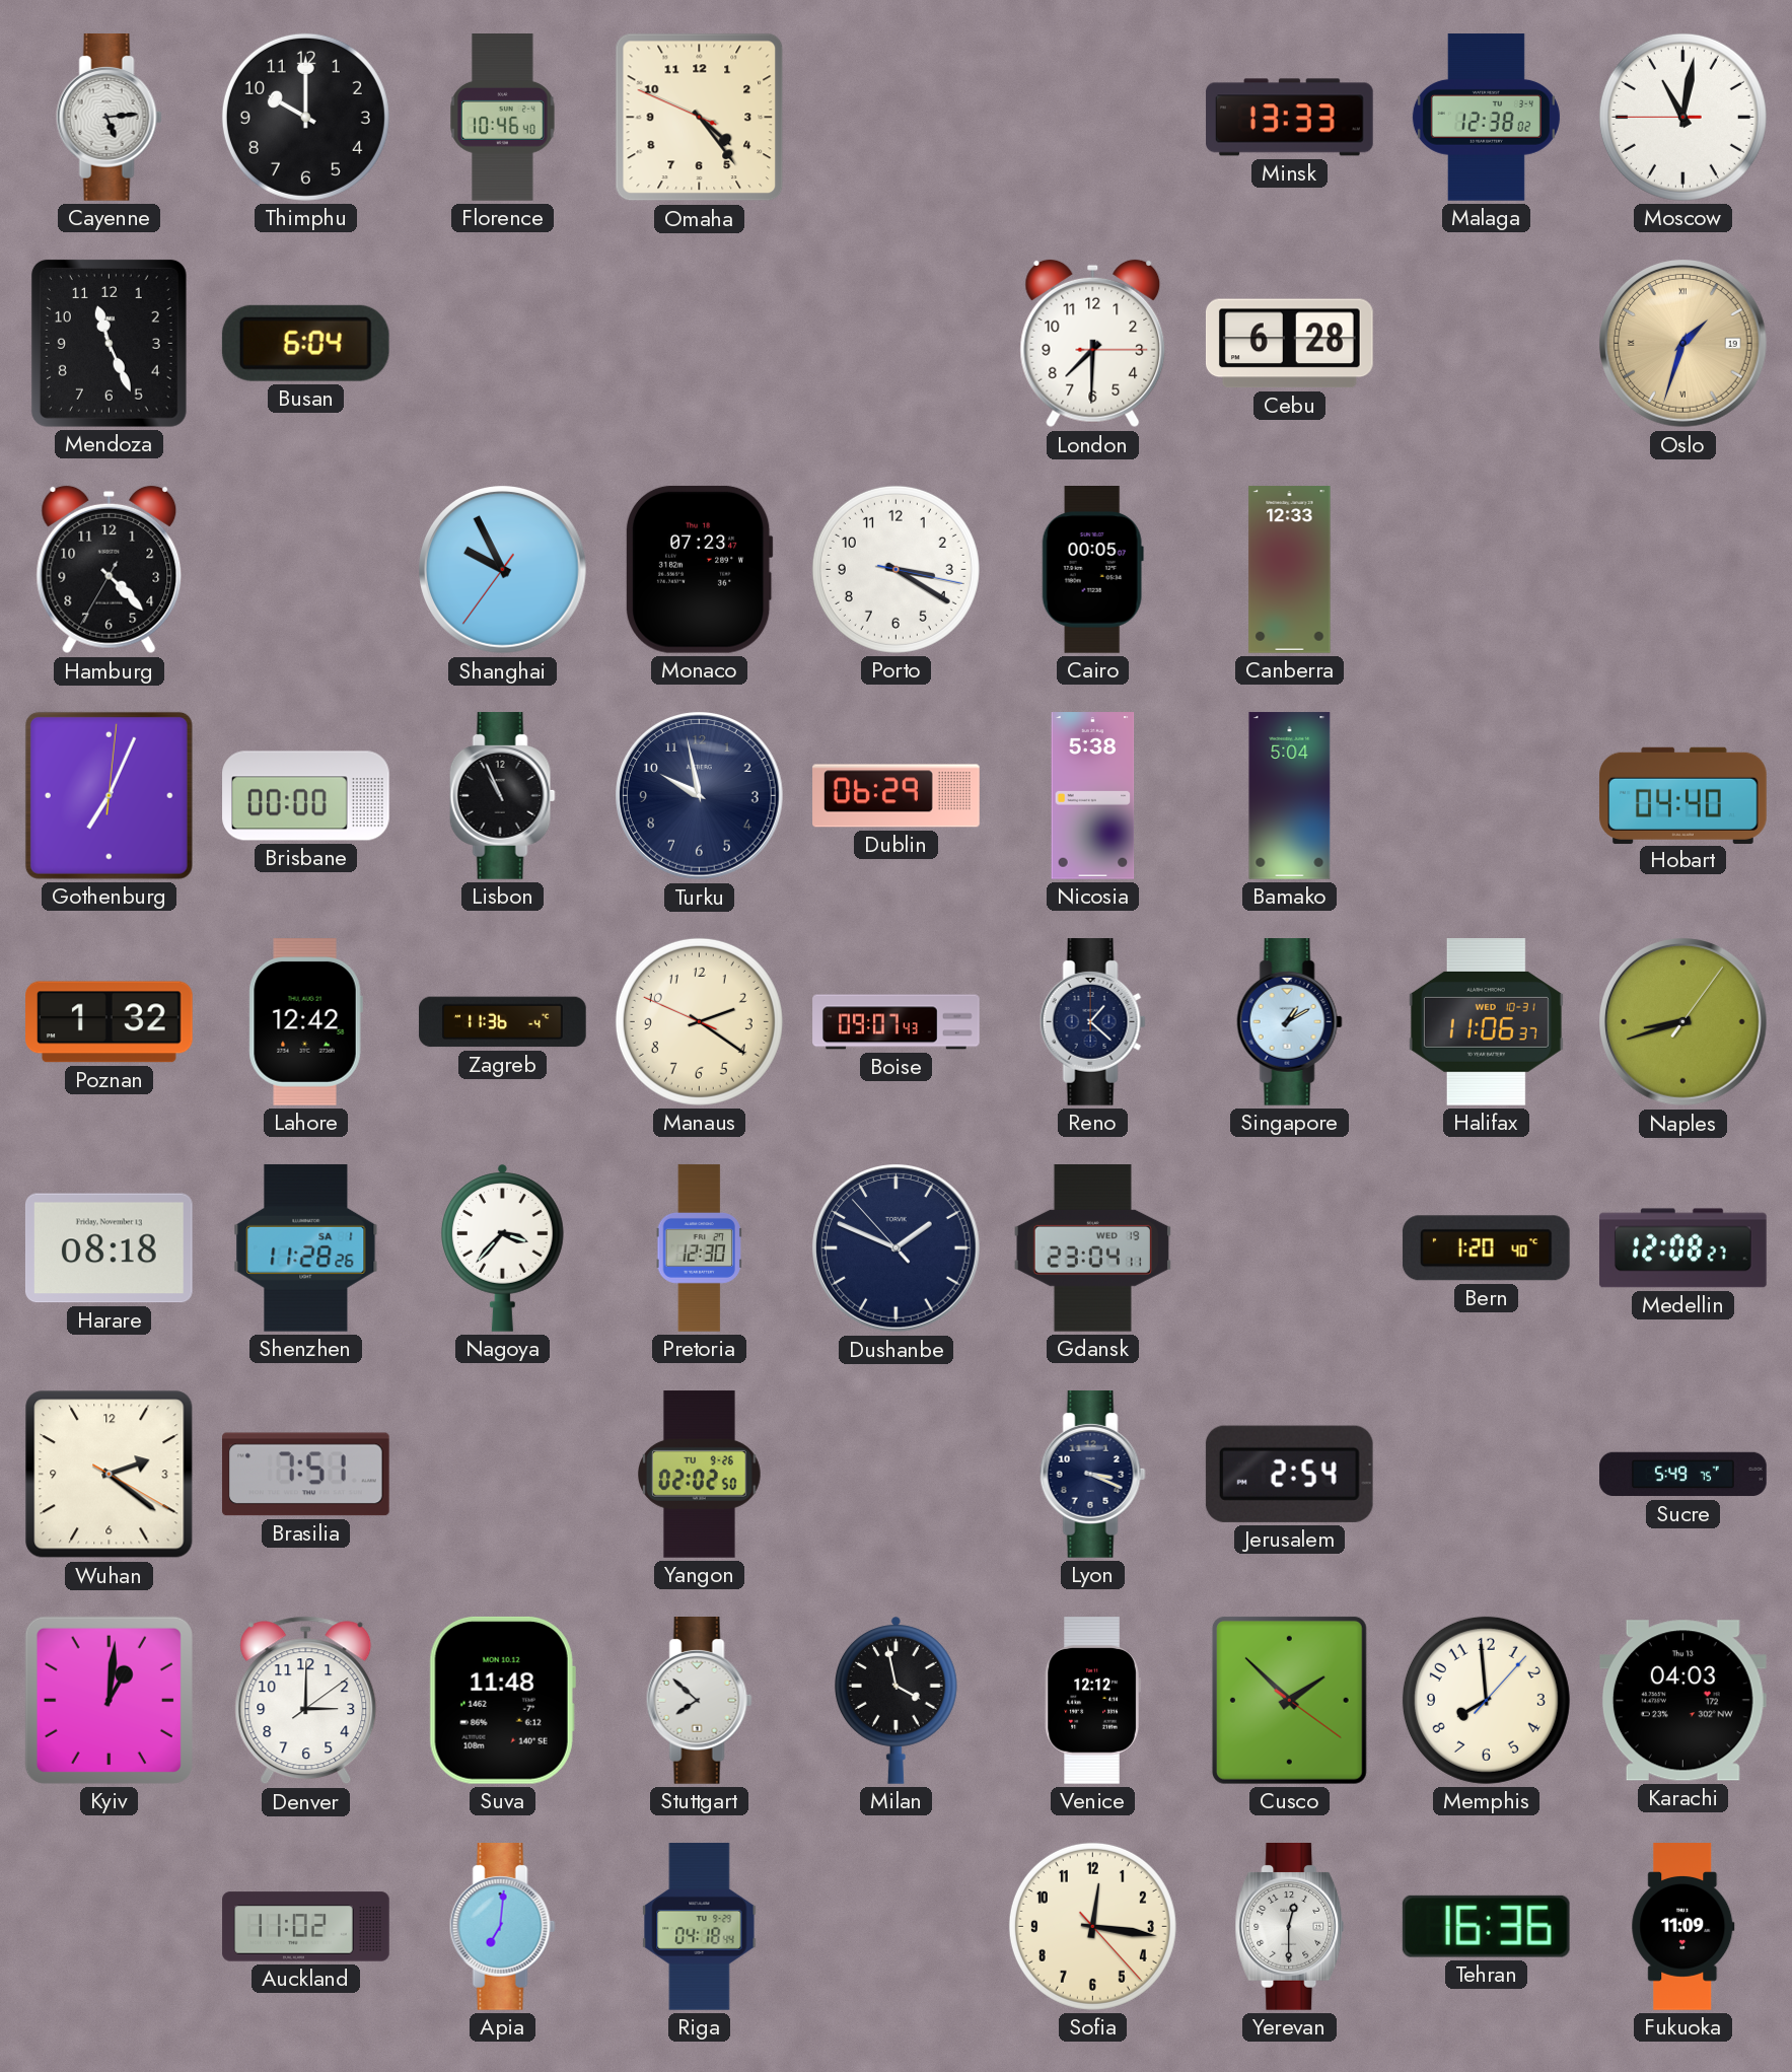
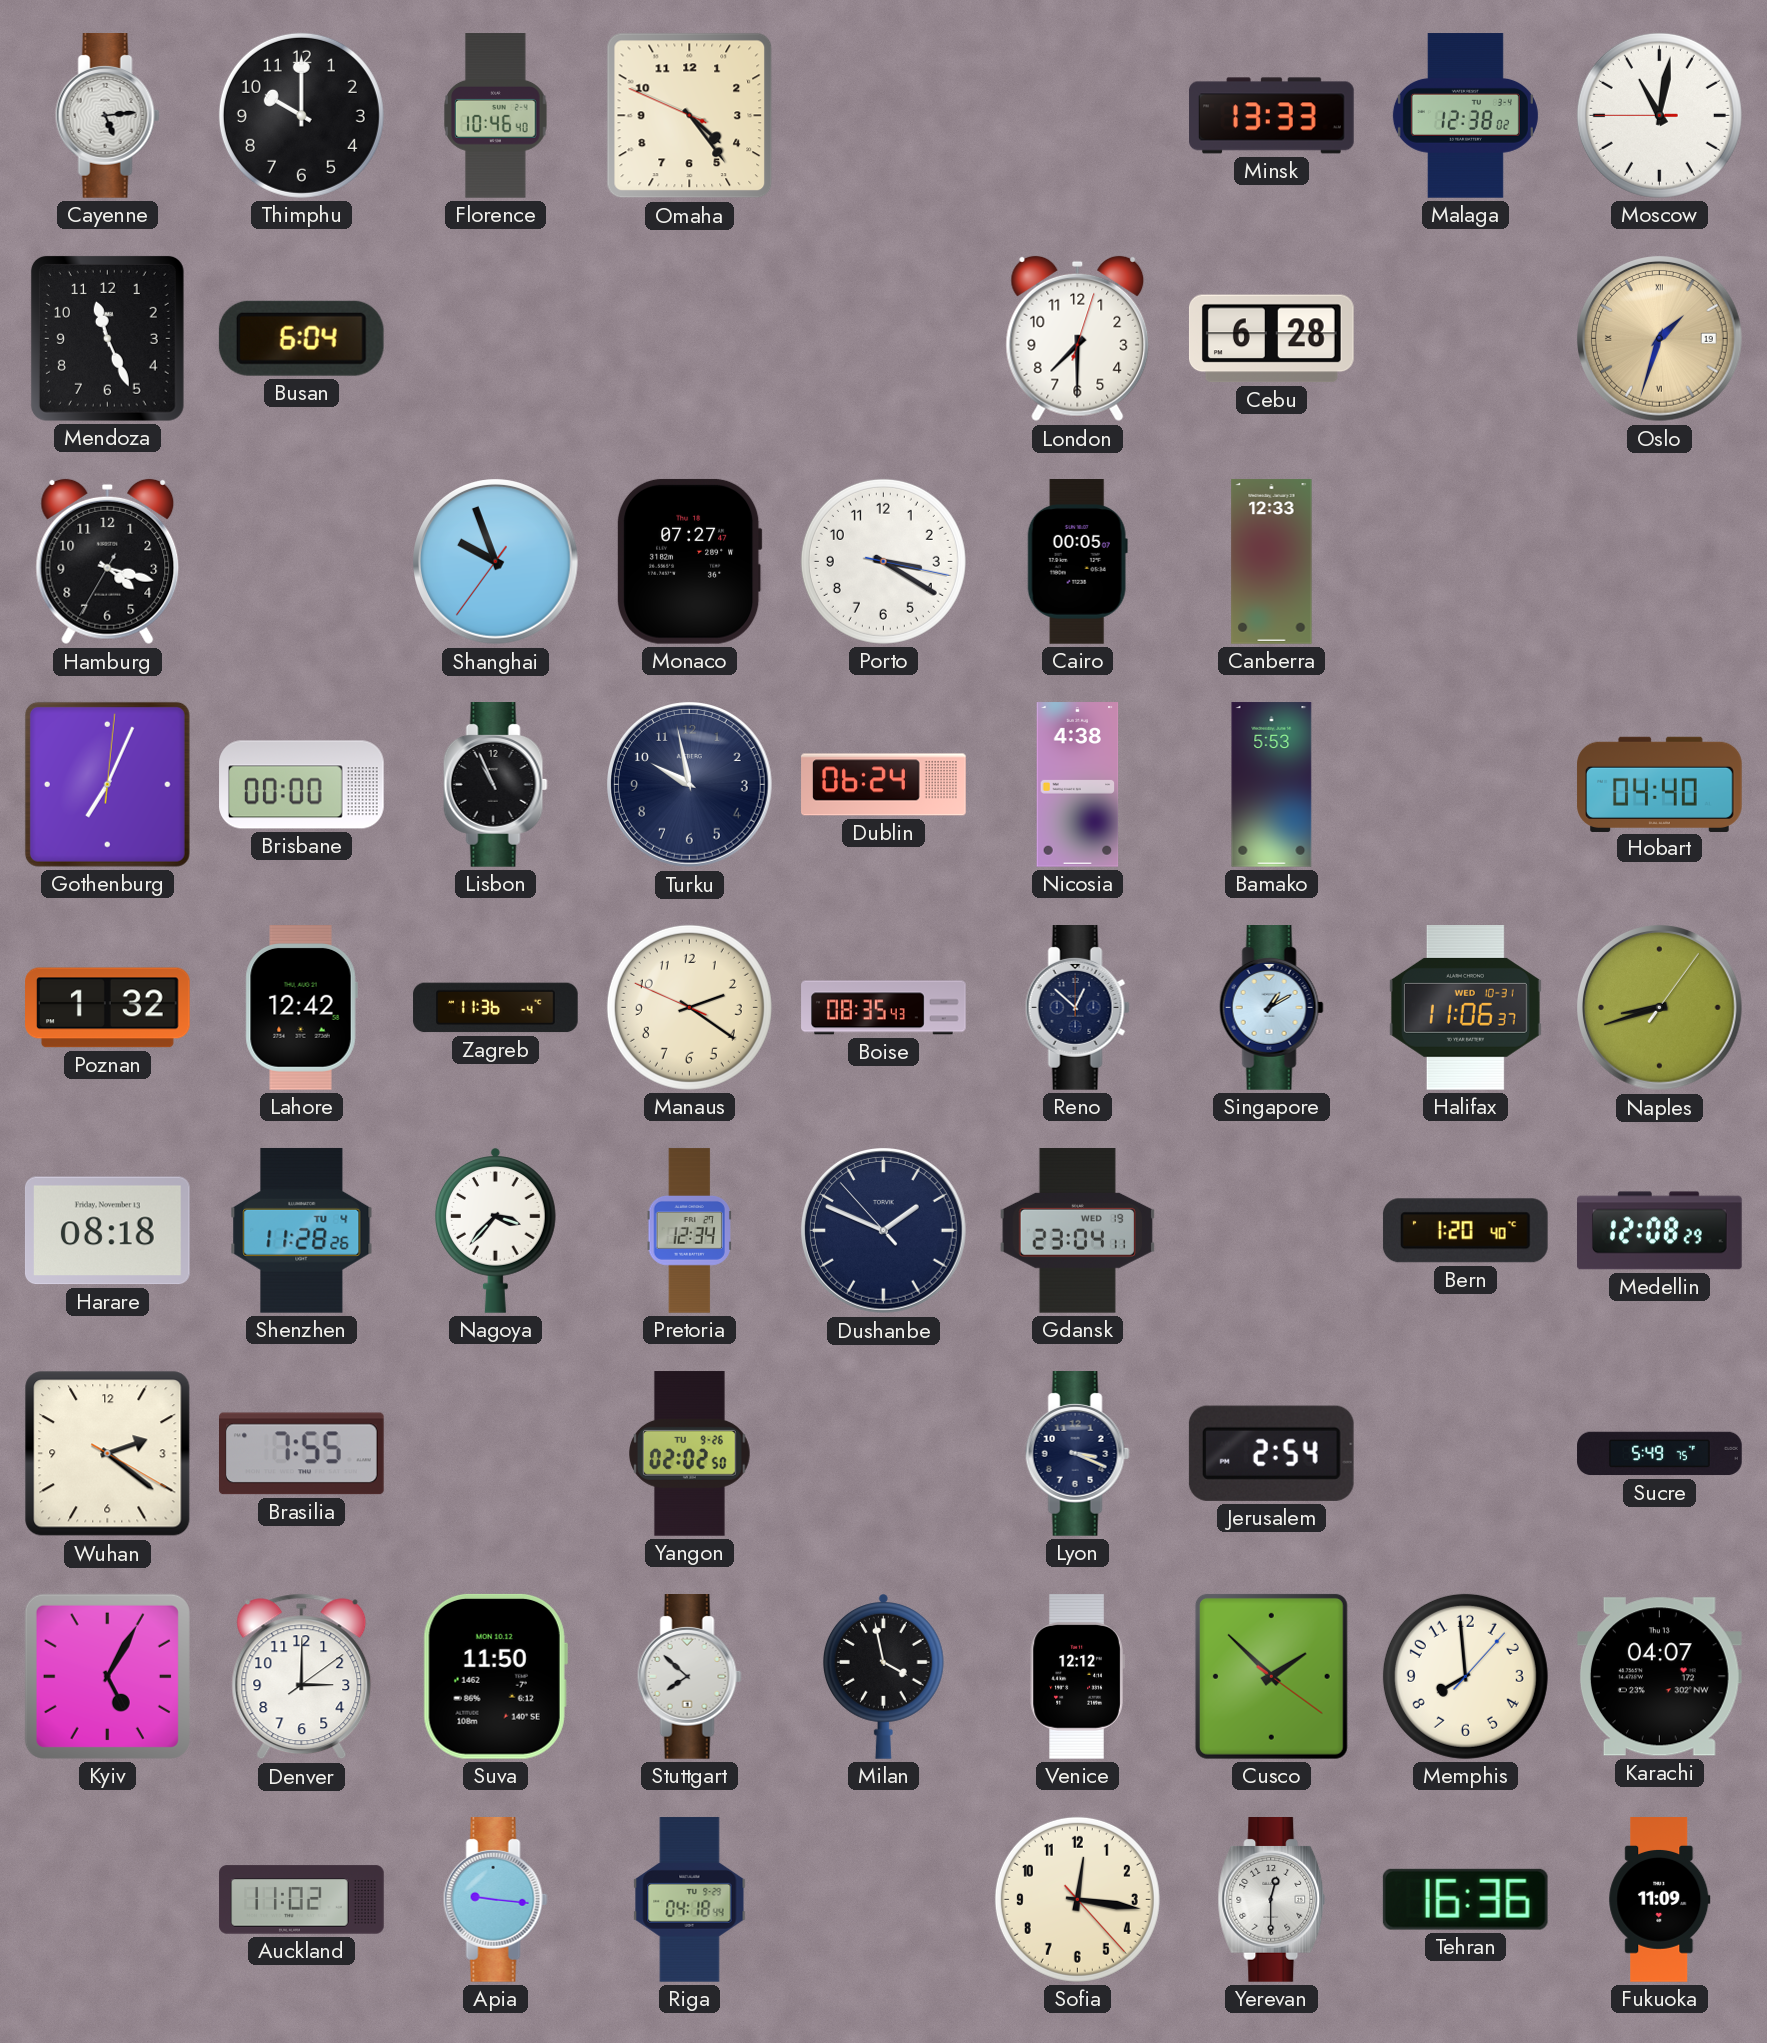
London: 7:30:15 -> 7:30:03 (1078, 339)
Hamburg: 4:22 -> 4:17 (108, 562)
Shanghai: 9:55 -> 9:56 (496, 562)
Monaco: 07:23 -> 07:27 (689, 561)
Dublin: 06:29 -> 06:24 (884, 785)
Nicosia: 5:38 -> 4:38 (1078, 785)
Bamako: 5:04 -> 5:53 (1272, 785)
Boise: 09:07 -> 08:35 (884, 1008)
Reno: 1:22 -> 12:52 (1077, 1008)
Shenzhen date: SA 1 -> TU 4 (302, 1231)
Pretoria: 12:30 -> 12:34 (689, 1231)
Medellin: 12:08:27 -> 12:08:29 (1660, 1231)
Brasilia: 7:51 -> 7:55 (302, 1454)
Kyiv: 1:01 -> 5:05 (107, 1676)
Suva: 11:48 -> 11:50 (495, 1676)
Karachi: 04:03 -> 04:07 (1659, 1677)
Apia: 7:01 -> 9:16 (495, 1900)
